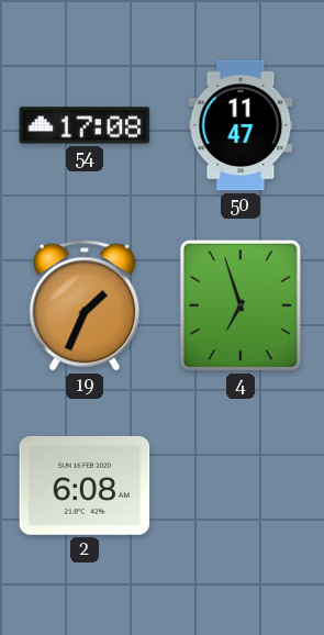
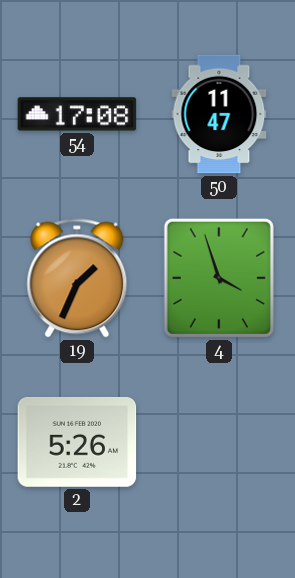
4: 6:57 -> 3:57 (219, 278)
2: 6:08 -> 5:26 (77, 442)
